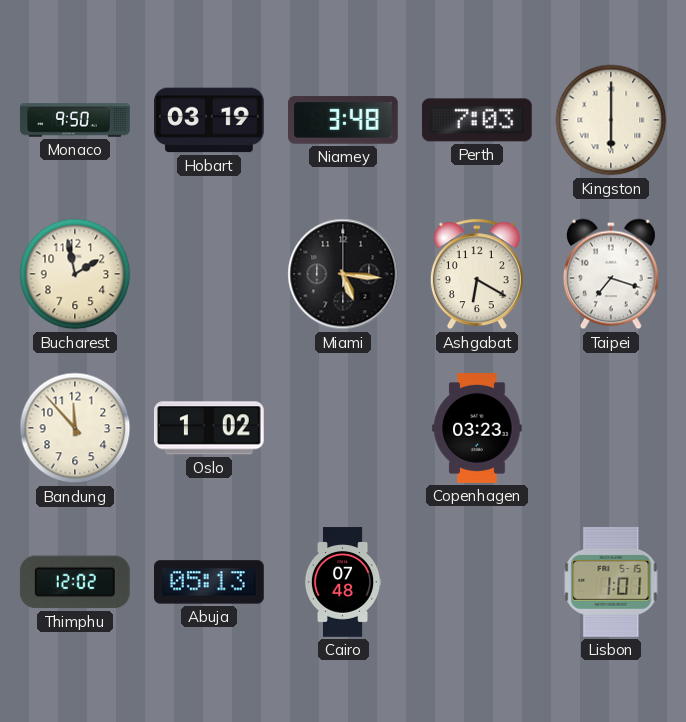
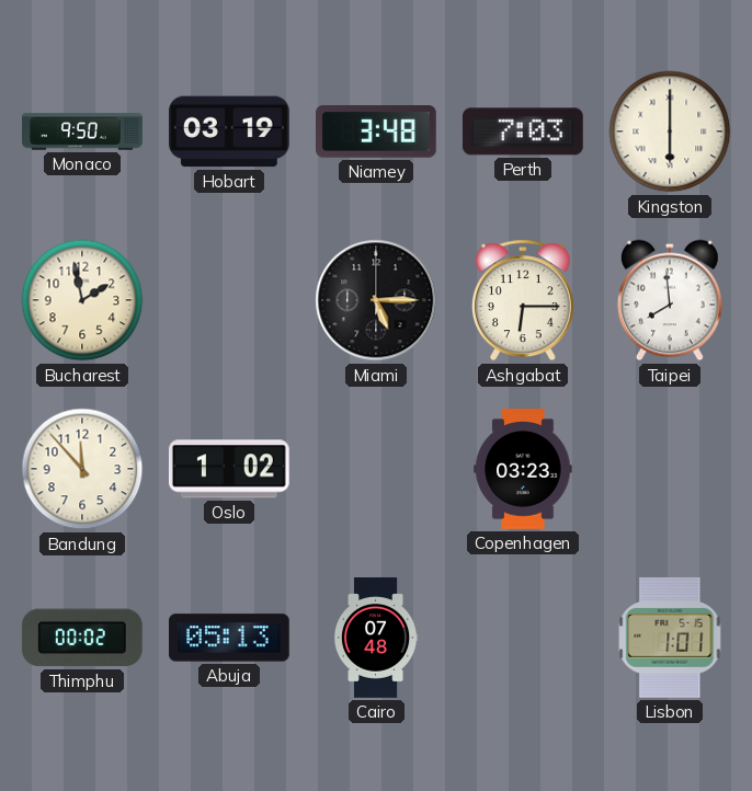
Miami: 5:16 -> 5:15 (376, 300)
Ashgabat: 6:20 -> 6:15 (523, 300)
Taipei: 7:18 -> 7:59 (670, 300)
Thimphu: 12:02 -> 00:02 (82, 638)
